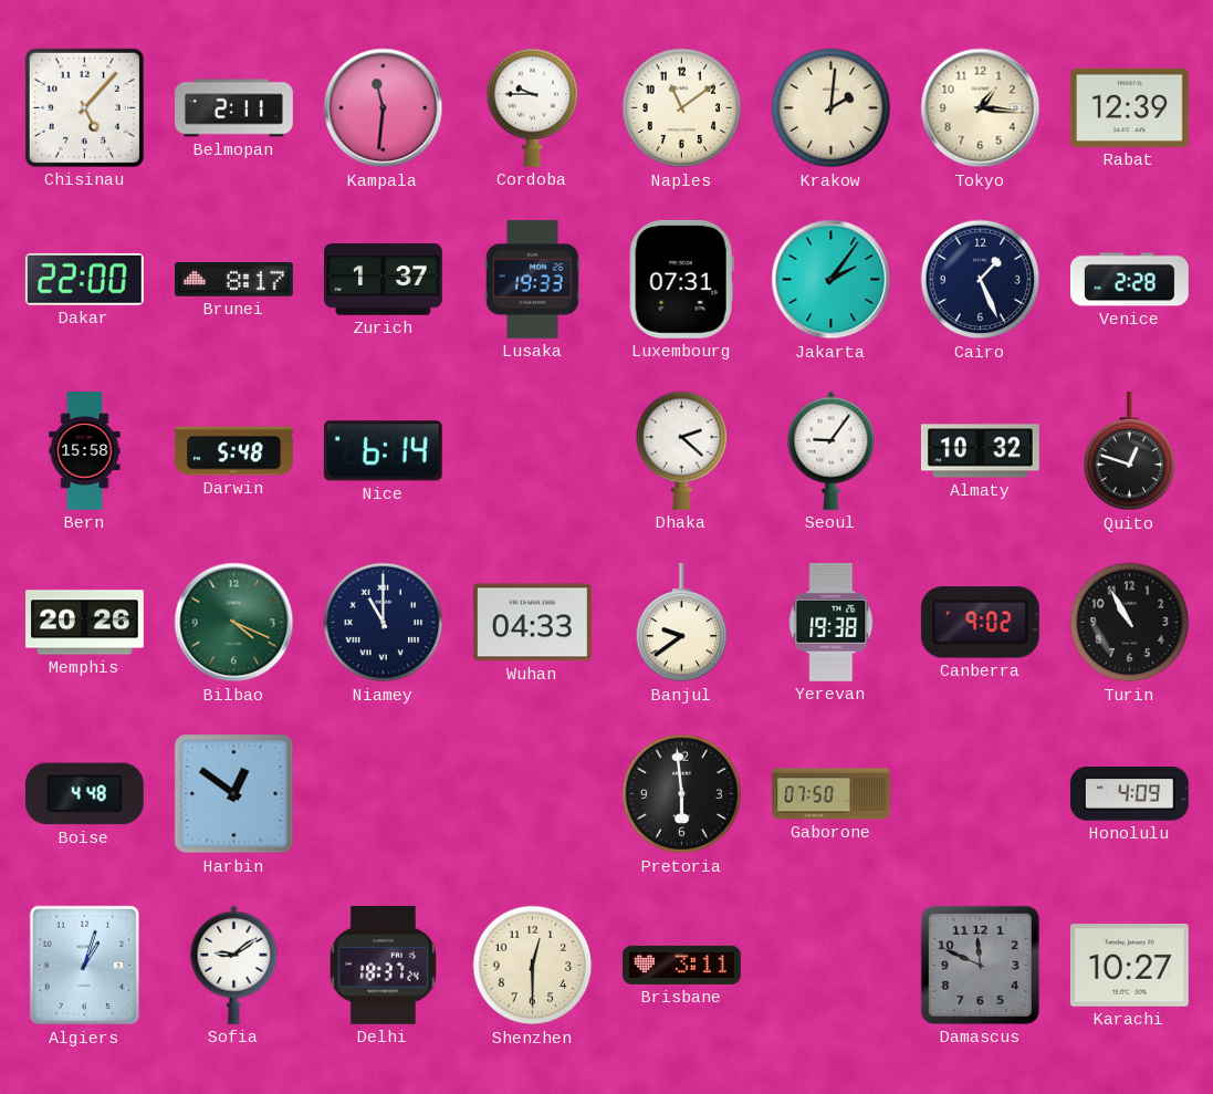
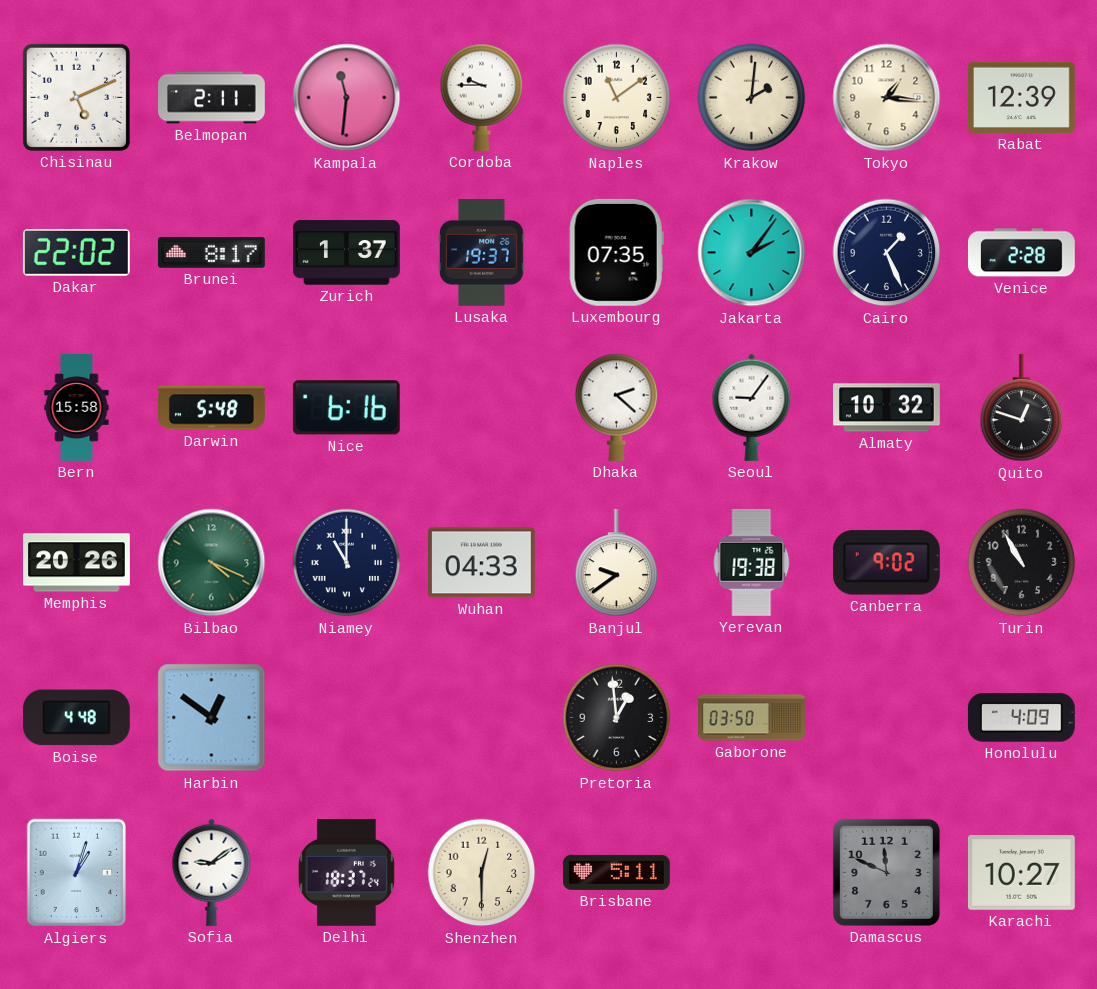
Chisinau: 5:07 -> 5:11 (76, 97)
Dakar: 22:00 -> 22:02 (76, 252)
Lusaka: 19:33 -> 19:37 (482, 253)
Luxembourg: 07:31 -> 07:35 (616, 252)
Nice: 6:14 -> 6:16 (346, 408)
Pretoria: 5:59 -> 12:59 (617, 718)
Gaborone: 07:50 -> 03:50 (752, 718)
Brisbane: 3:11 -> 5:11 (616, 872)
